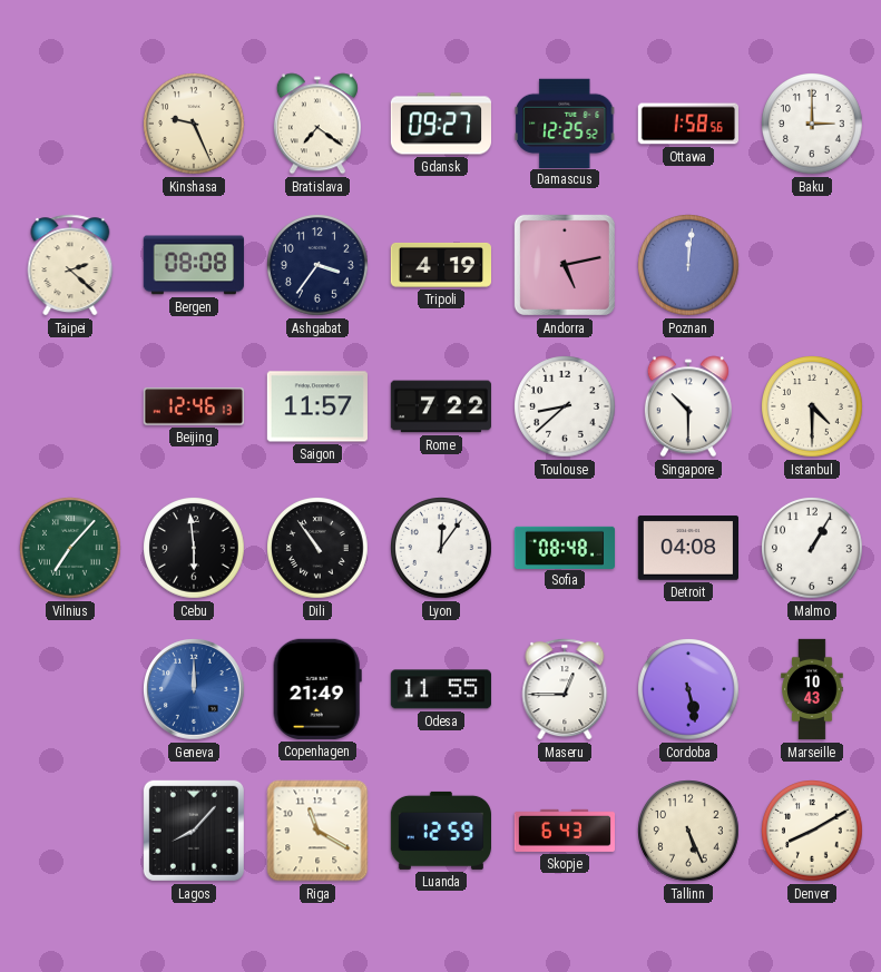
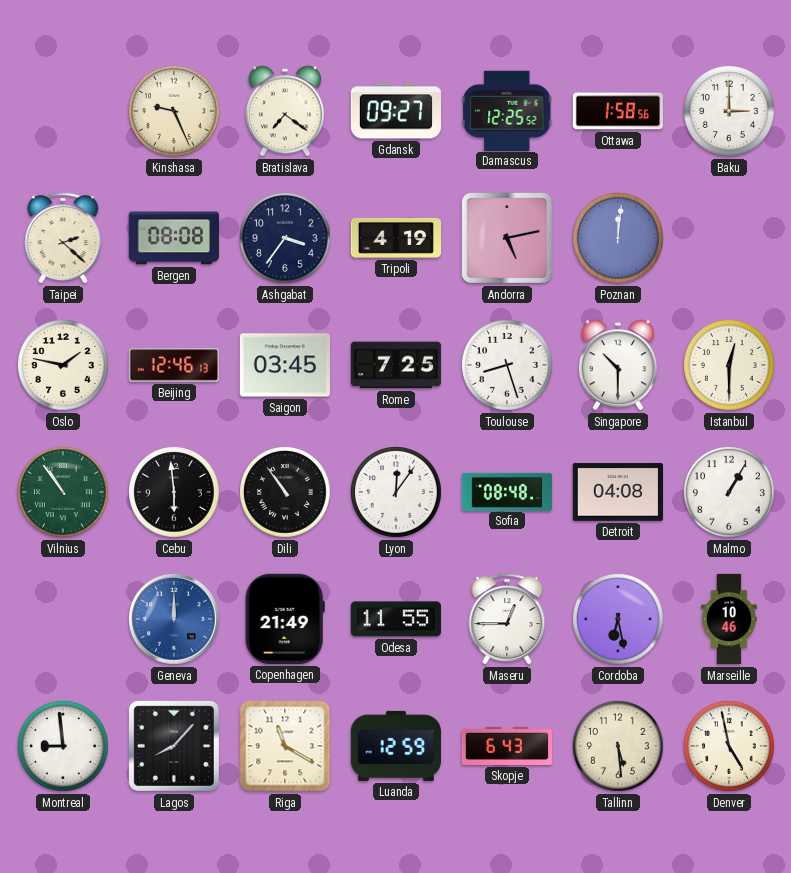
Oslo: none -> 1:47 (64, 366)
Saigon: 11:57 -> 03:45 (285, 365)
Rome: 7:22 -> 7:25 (395, 365)
Toulouse: 8:38 -> 8:27 (508, 366)
Istanbul: 4:30 -> 12:30 (730, 366)
Vilnius: 7:07 -> 10:54 (64, 493)
Cordoba: 5:28 -> 6:28 (619, 620)
Marseille: 10:43 -> 10:46 (729, 619)
Montreal: none -> 8:59 (64, 747)
Tallinn: 5:26 -> 5:29 (619, 747)
Denver: 8:10 -> 4:58 (730, 747)
